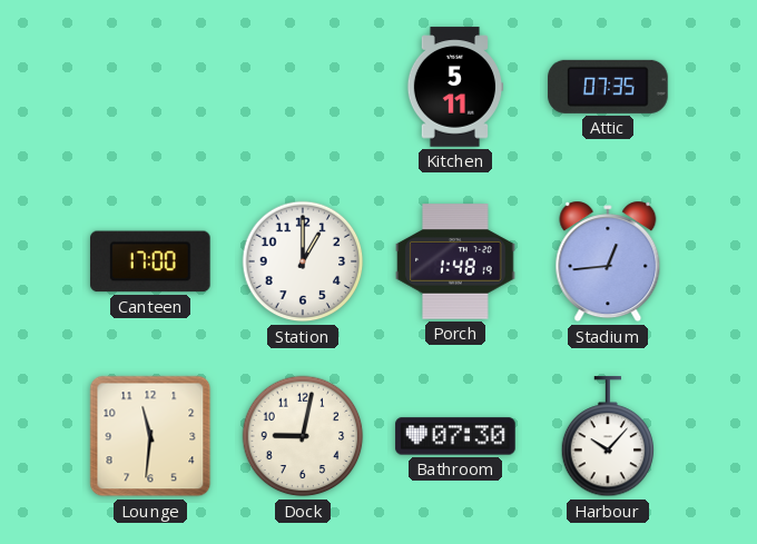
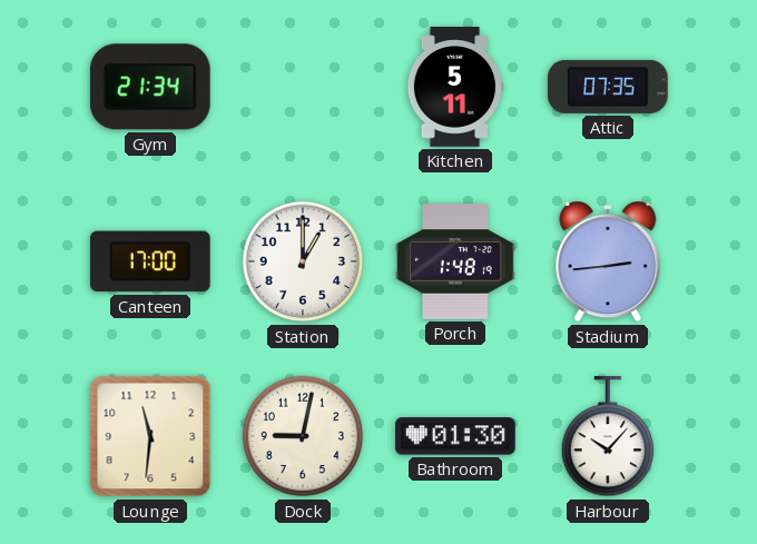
Gym: none -> 21:34 (150, 87)
Stadium: 12:44 -> 2:44 (608, 261)
Bathroom: 07:30 -> 01:30 (455, 436)
